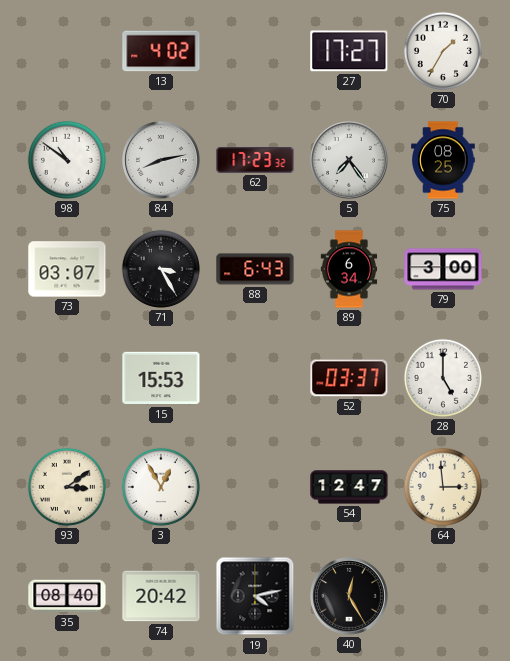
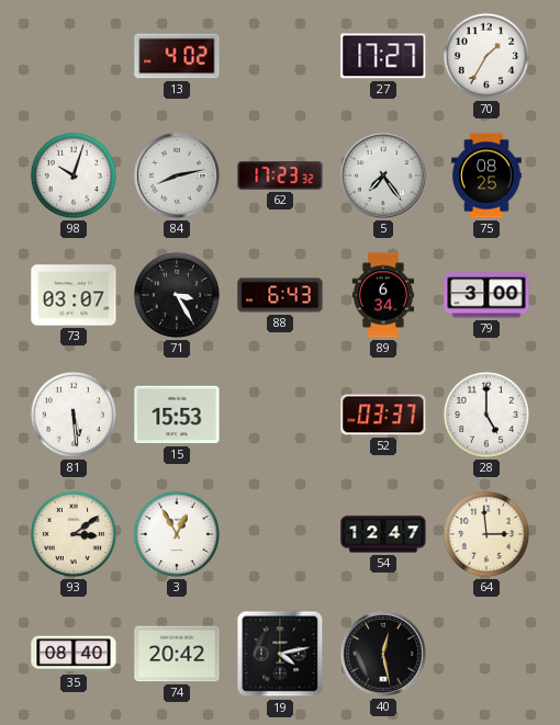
98: 10:51 -> 10:03 (74, 175)
81: none -> 5:29 (74, 415)
40: 12:25 -> 12:28 (384, 655)
